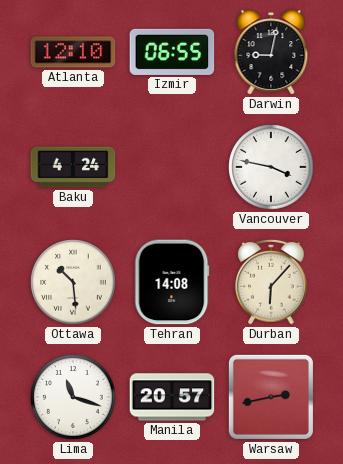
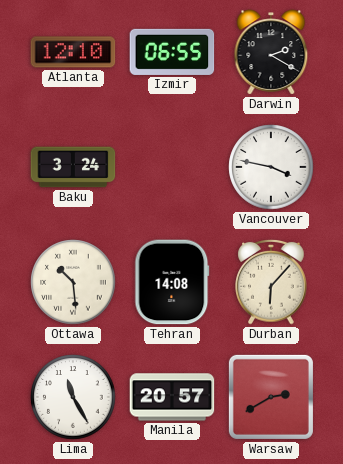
Darwin: 9:02 -> 2:20 (271, 52)
Baku: 4:24 -> 3:24 (73, 167)
Lima: 11:18 -> 11:25 (73, 397)
Warsaw: 2:43 -> 2:40 (271, 397)
